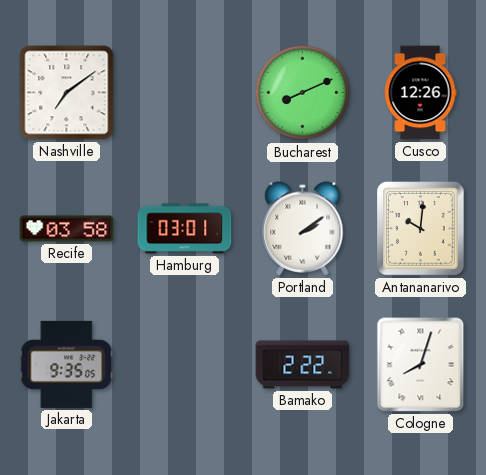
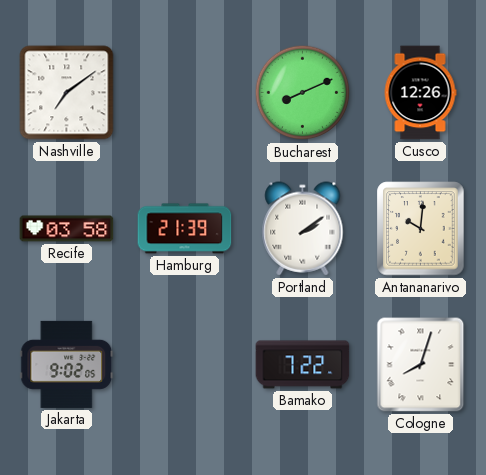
Hamburg: 03:01 -> 21:39 (185, 229)
Jakarta: 9:35 -> 9:02 (67, 364)
Bamako: 2:22 -> 7:22 (303, 365)
